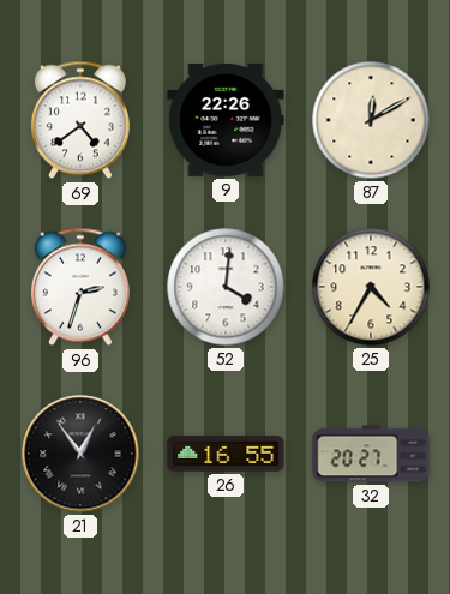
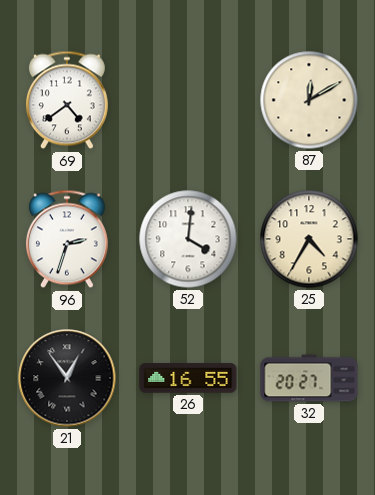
9: 22:26 -> none (226, 120)
